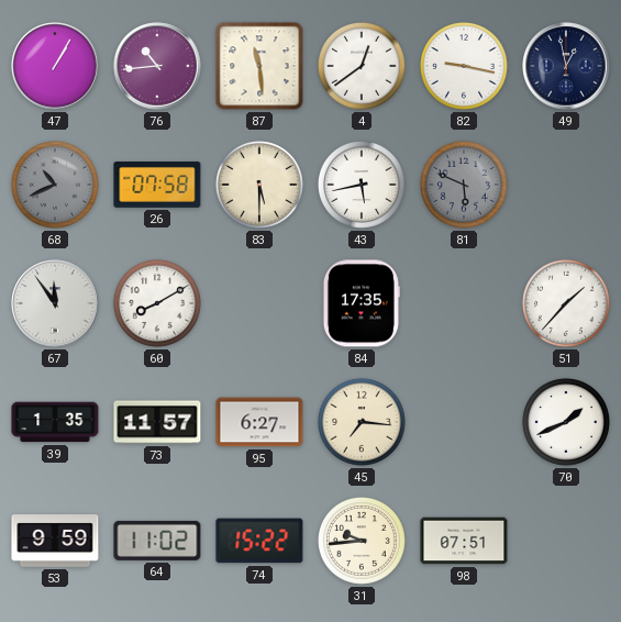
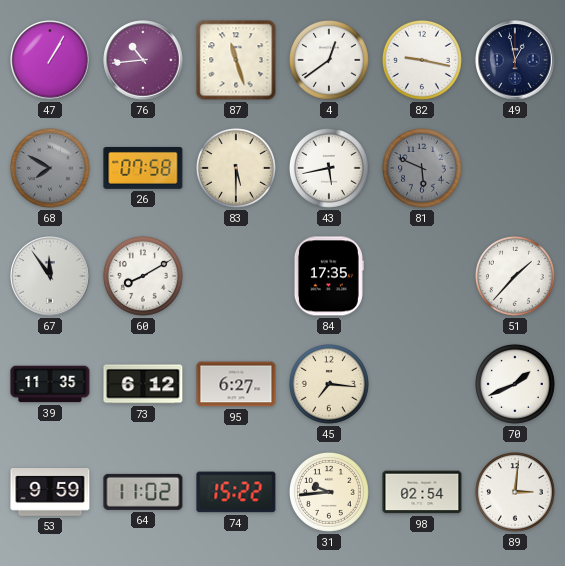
87: 11:29 -> 11:27 (236, 60)
68: 10:41 -> 7:50 (50, 168)
39: 1:35 -> 11:35 (50, 384)
73: 11:57 -> 6:12 (143, 384)
98: 07:51 -> 02:54 (422, 492)
89: none -> 3:01 (515, 492)
